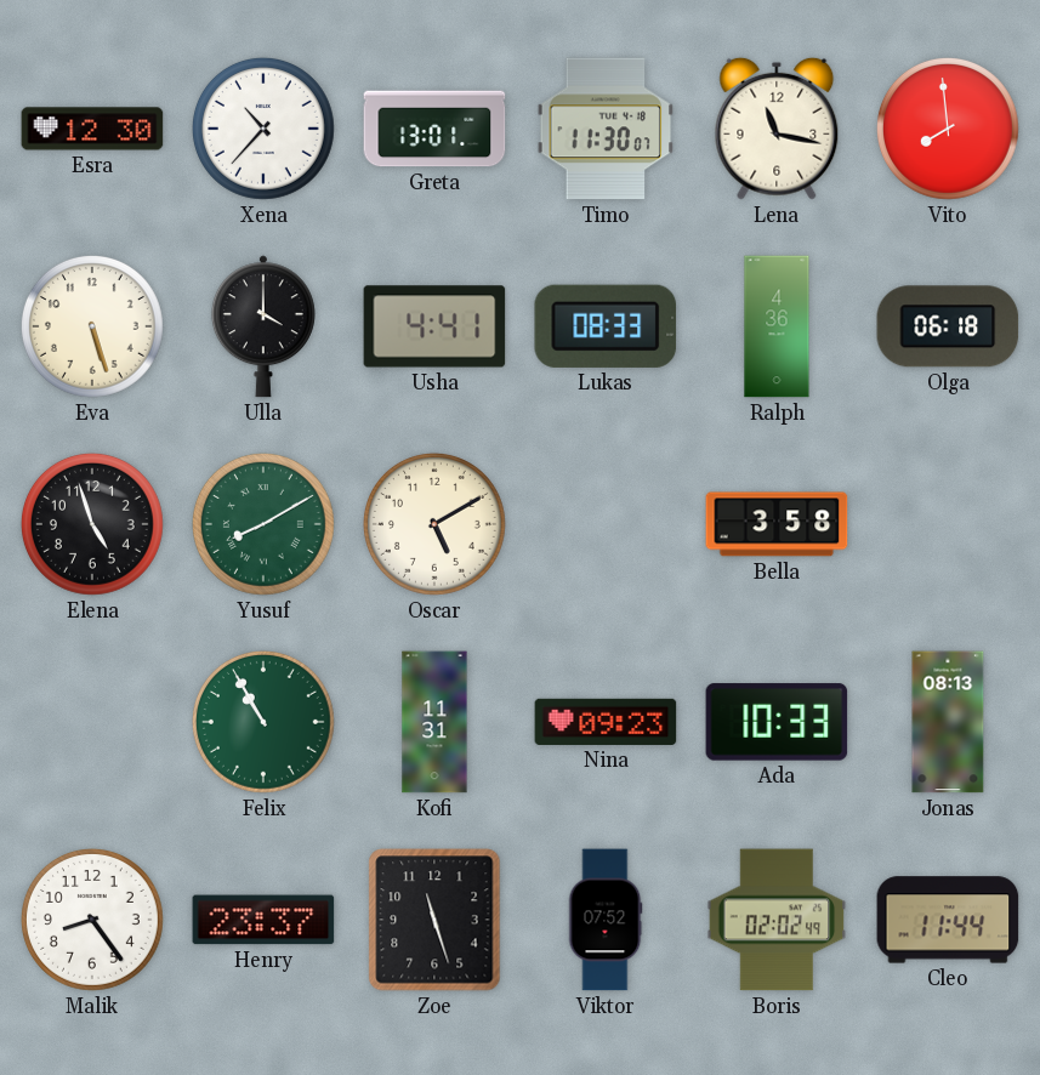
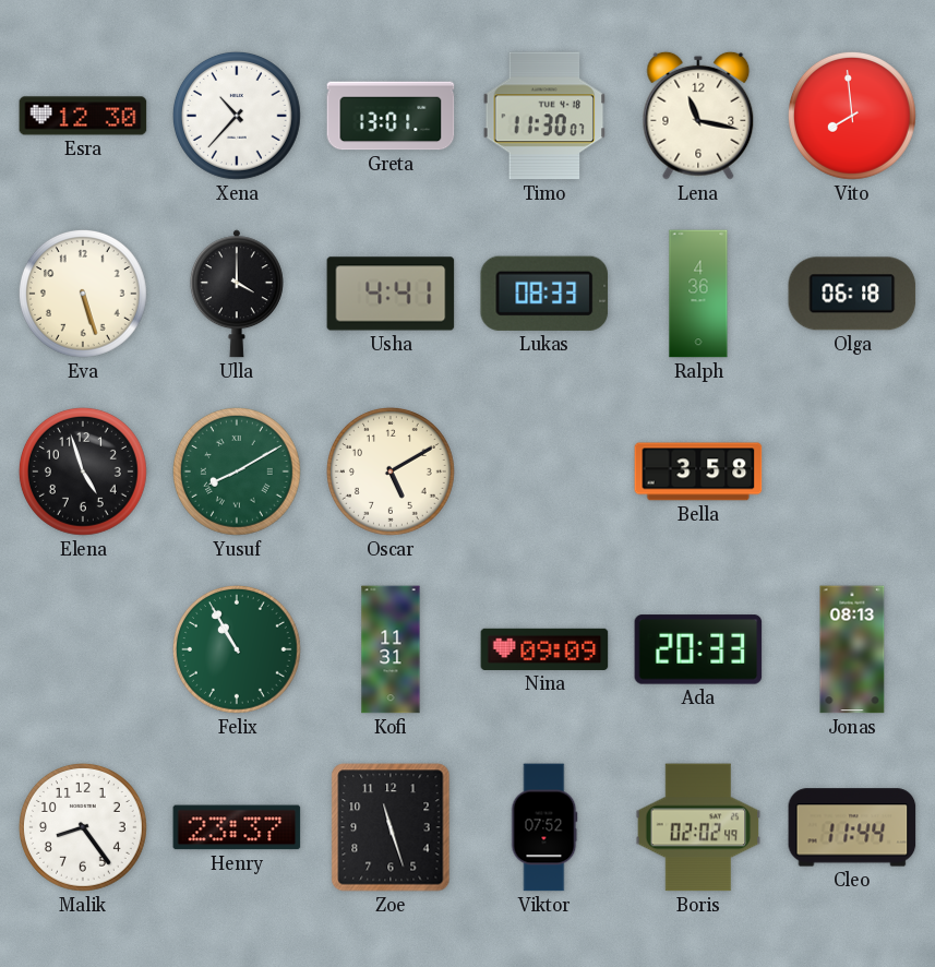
Nina: 09:23 -> 09:09 (544, 649)
Ada: 10:33 -> 20:33 (698, 649)
